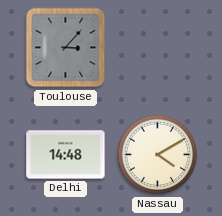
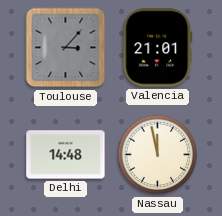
Valencia: none -> 21:01 (158, 48)
Nassau: 4:10 -> 11:58 (158, 155)
